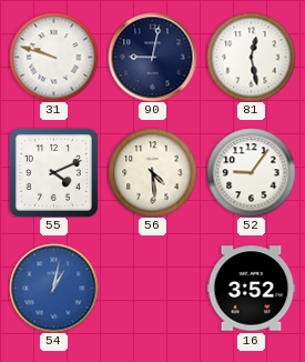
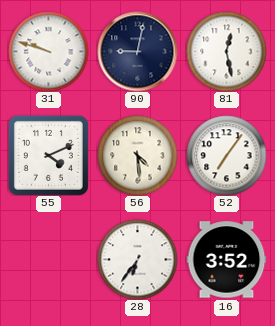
52: 9:06 -> 7:06 (226, 155)
54: 1:02 -> none (53, 288)
28: none -> 6:36 (137, 259)
